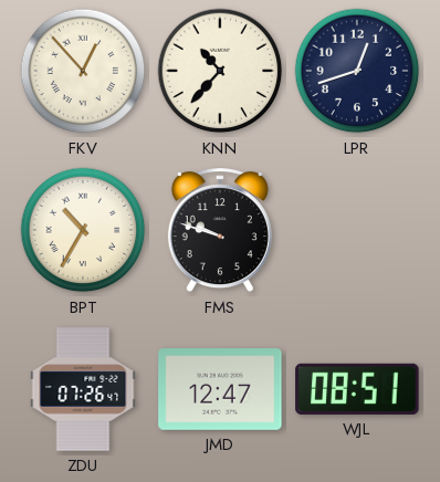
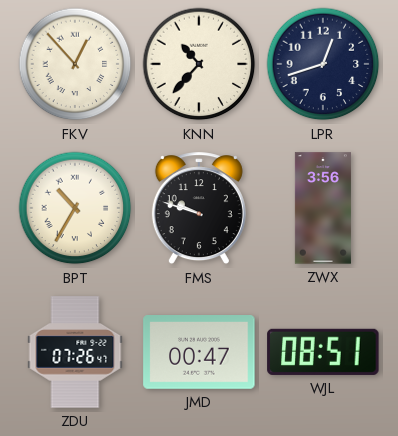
ZWX: none -> 3:56 (323, 208)
JMD: 12:47 -> 00:47 (199, 353)
